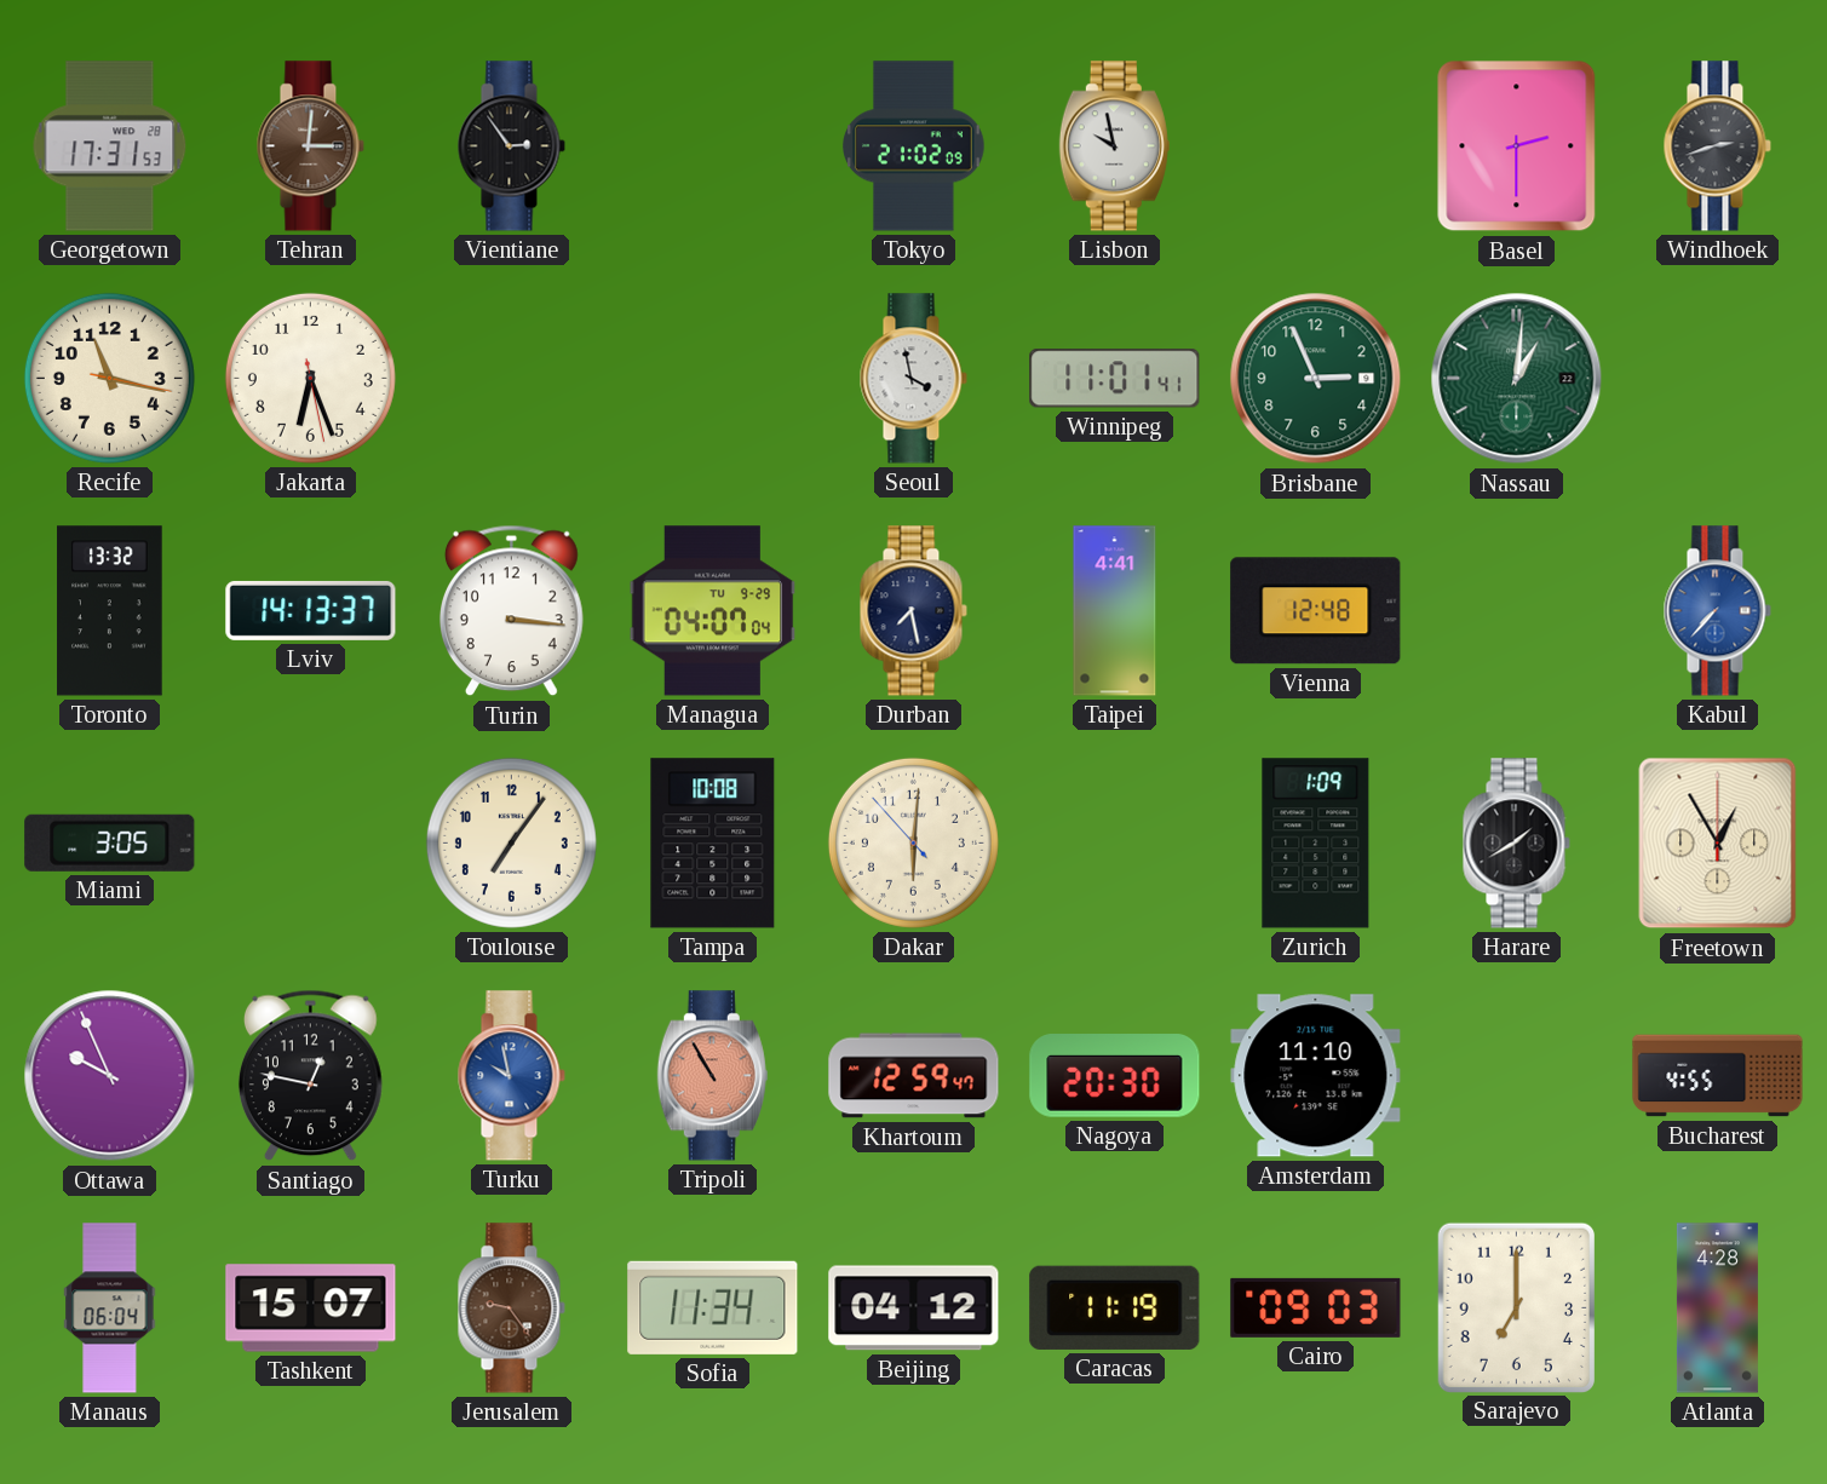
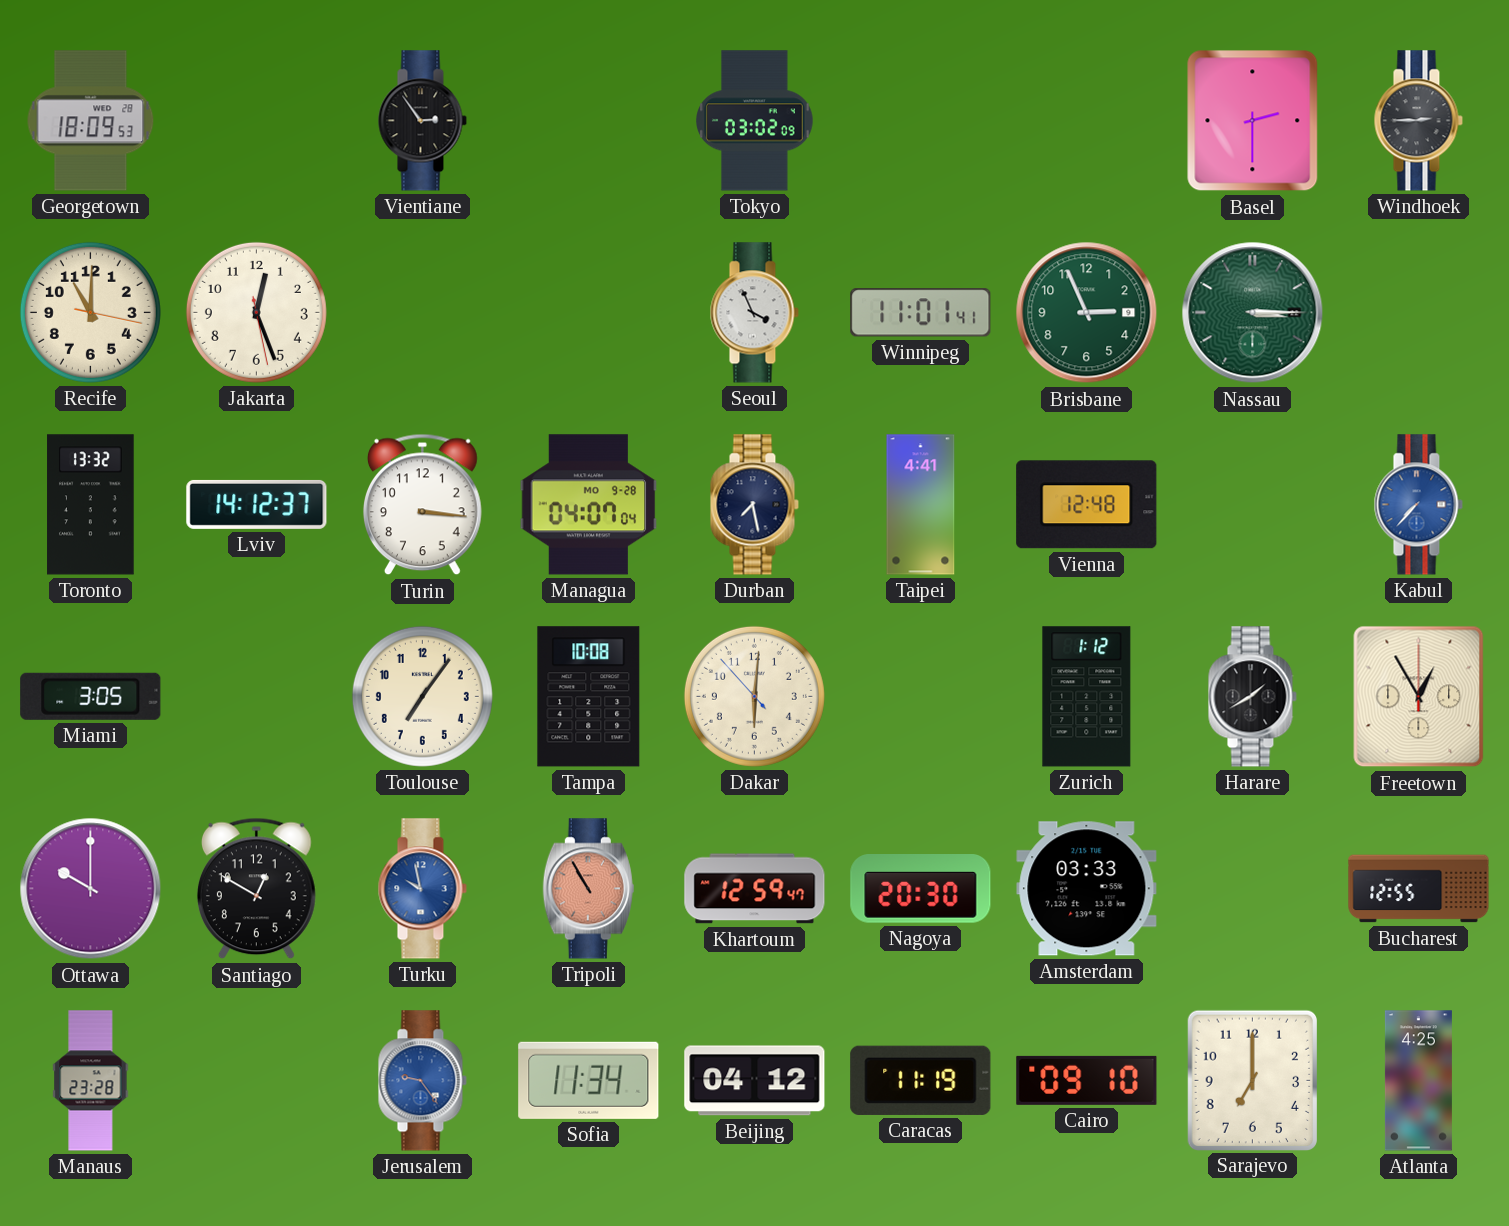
Georgetown: 17:31 -> 18:09 (91, 121)
Tehran: 3:01 -> none (310, 146)
Tokyo: 21:02 -> 03:02 (755, 121)
Lisbon: 9:58 -> none (1114, 146)
Windhoek: 2:42 -> 2:45 (1418, 121)
Recife: 11:17 -> 11:00 (90, 312)
Jakarta: 6:26 -> 12:26 (256, 312)
Seoul: 3:58 -> 3:56 (754, 313)
Nassau: 1:01 -> 3:15 (1253, 313)
Lviv: 14:13 -> 14:12 (257, 504)
Managua date: TU 9-29 -> MO 9-28 (589, 505)
Zurich: 1:09 -> 1:12 (1087, 697)
Ottawa: 9:56 -> 10:00 (91, 889)
Santiago: 12:47 -> 12:50 (256, 889)
Amsterdam: 11:10 -> 03:33 (1087, 889)
Bucharest: 4:55 -> 12:55 (1419, 889)
Manaus: 06:04 -> 23:28 (91, 1081)
Tashkent: 15:07 -> none (311, 1308)
Jerusalem dial: brown -> blue (422, 1081)
Cairo: 09:03 -> 09:10 (1087, 1080)
Atlanta: 4:28 -> 4:25 (1418, 1081)
